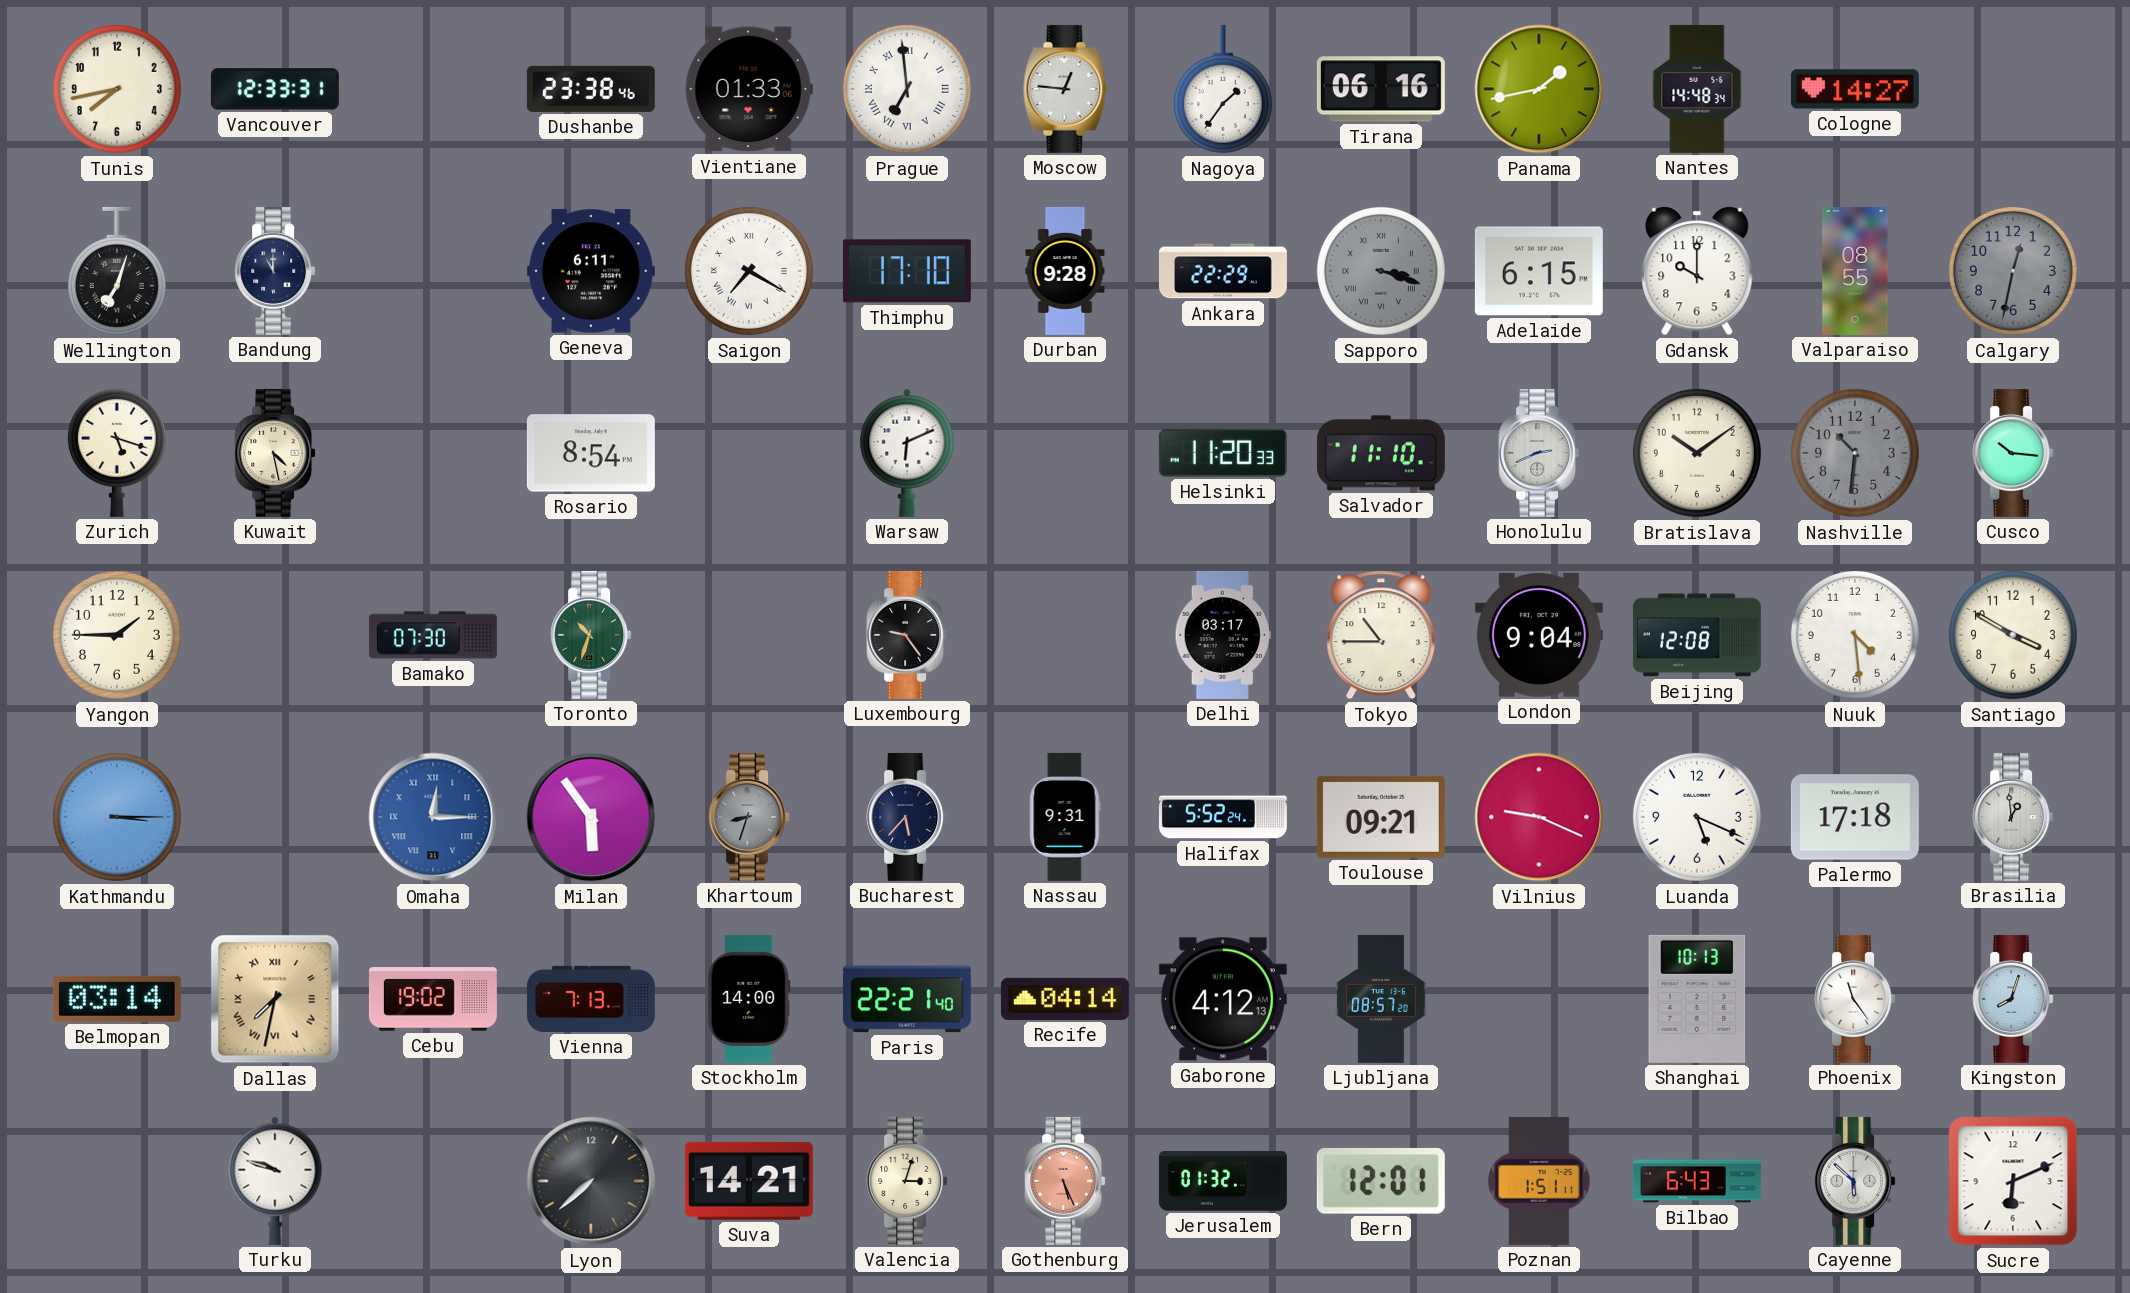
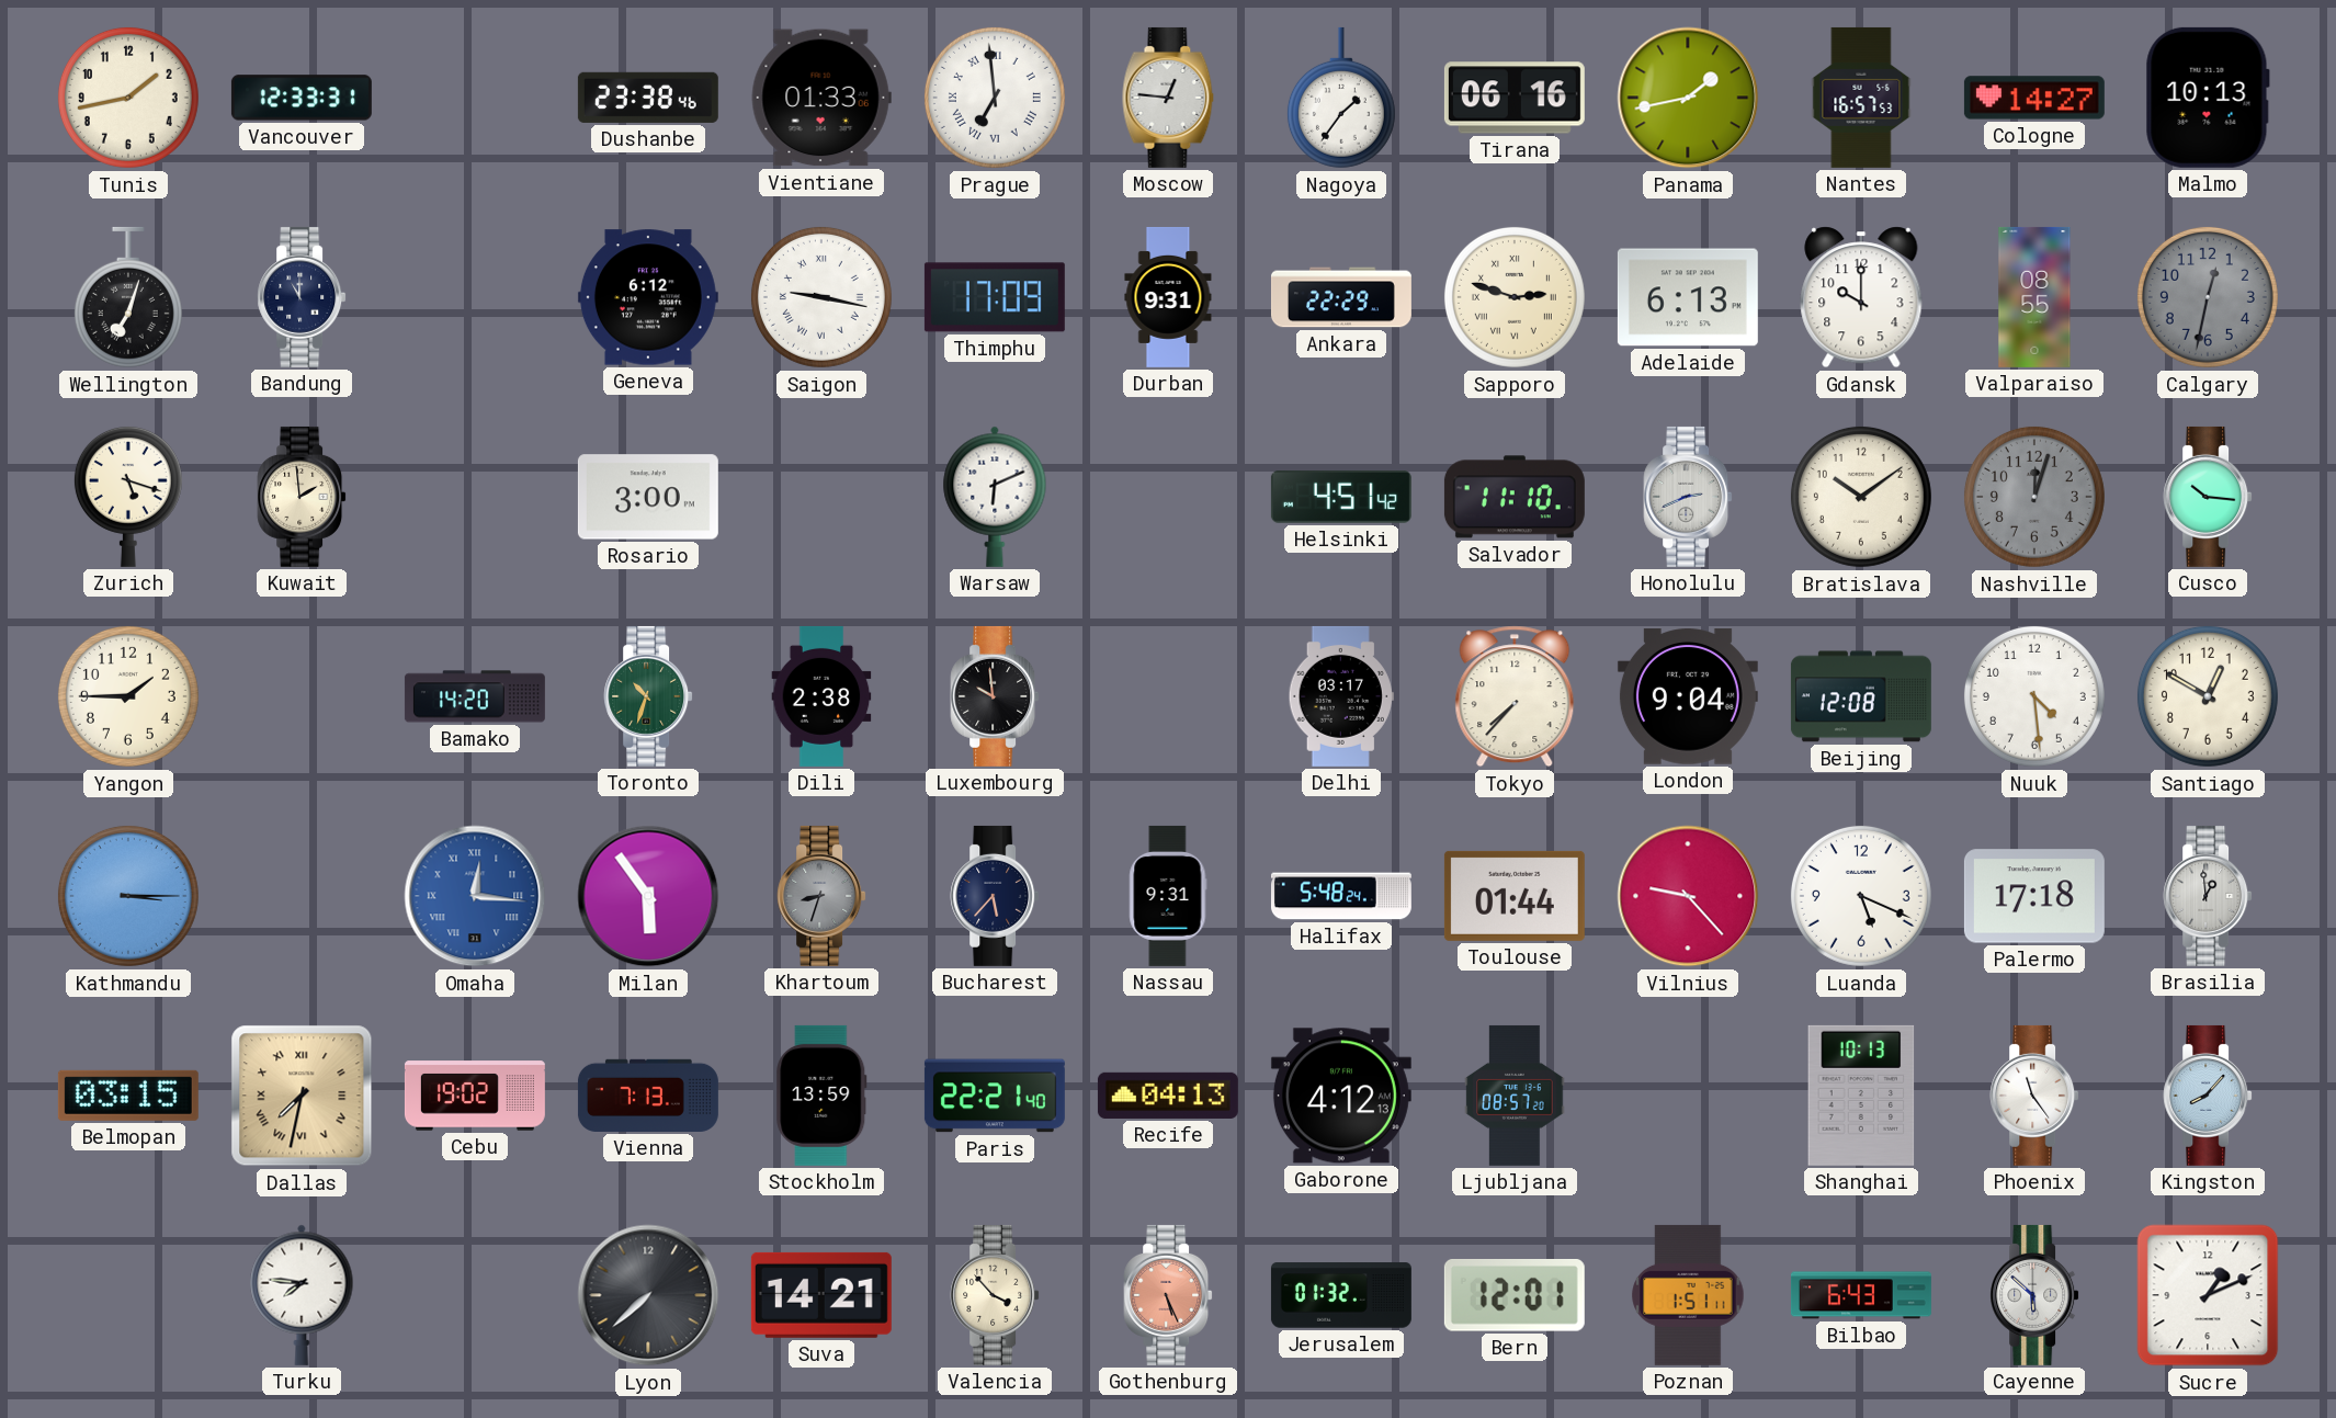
Tunis: 7:43 -> 1:43 (128, 98)
Nantes: 14:48 -> 16:57 (1861, 98)
Malmo: none -> 10:13 (2208, 98)
Geneva: 6:11 -> 6:12 (648, 297)
Saigon: 7:20 -> 9:17 (821, 297)
Thimphu: 17:10 -> 17:09 (995, 297)
Durban: 9:28 -> 9:31 (1168, 297)
Sapporo: 3:18 -> 2:48 (1515, 297)
Sapporo dial: grey -> cream (1515, 297)
Adelaide: 6:15 -> 6:13 (1688, 297)
Kuwait: 4:28 -> 1:59 (302, 497)
Rosario: 8:54 -> 3:00 (648, 497)
Helsinki: 11:20 -> 4:51 (1341, 498)
Nashville: 10:31 -> 12:03 (2034, 497)
Bamako: 07:30 -> 14:20 (475, 696)
Dili: none -> 2:38 (821, 696)
Luxembourg: 9:24 -> 9:59 (995, 696)
Tokyo: 10:45 -> 7:37 (1515, 696)
Santiago: 3:50 -> 12:50 (2208, 696)
Omaha: 12:15 -> 12:16 (475, 896)
Halifax: 5:52 -> 5:48 (1341, 896)
Toulouse: 09:21 -> 01:44 (1515, 896)
Vilnius: 9:19 -> 9:23 (1688, 896)
Belmopan: 03:14 -> 03:15 (128, 1096)
Stockholm: 14:00 -> 13:59 (821, 1096)
Recife: 04:14 -> 04:13 (1168, 1096)
Kingston: 8:03 -> 8:07 (2208, 1096)
Turku: 9:48 -> 7:46 (302, 1295)
Valencia: 3:03 -> 3:53 (995, 1295)
Sucre: 6:11 -> 1:11 (2208, 1295)
